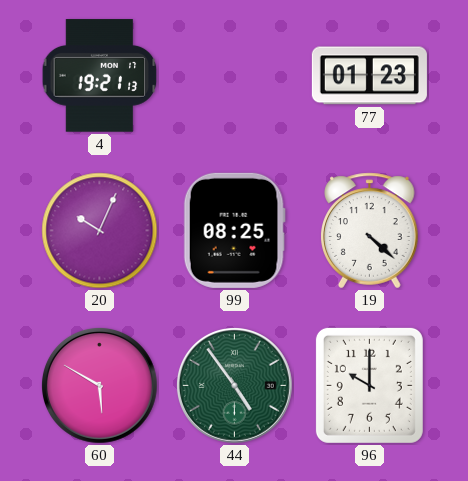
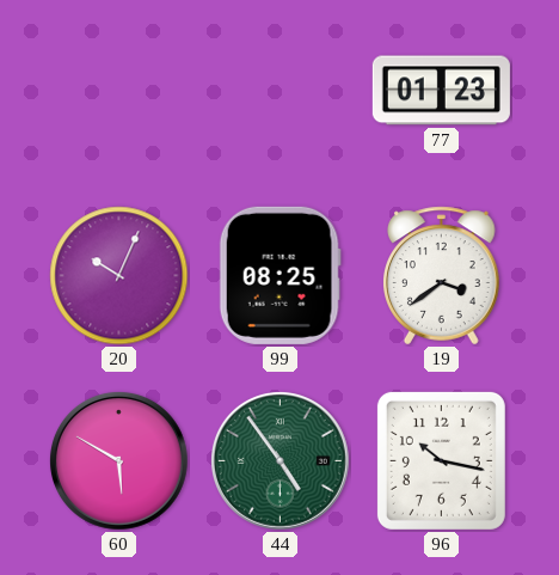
4: 19:21 -> none (100, 76)
19: 4:22 -> 3:39 (442, 276)
96: 10:00 -> 10:17 (441, 460)
